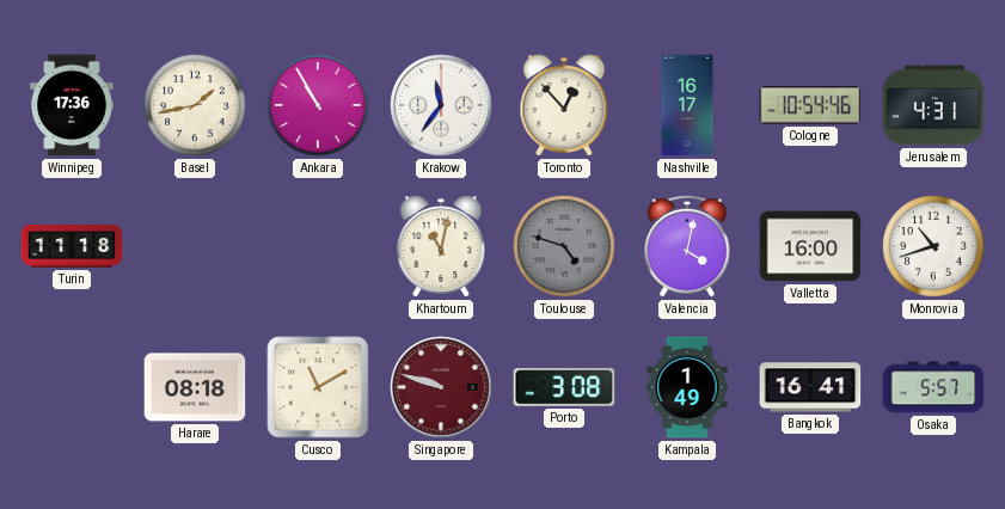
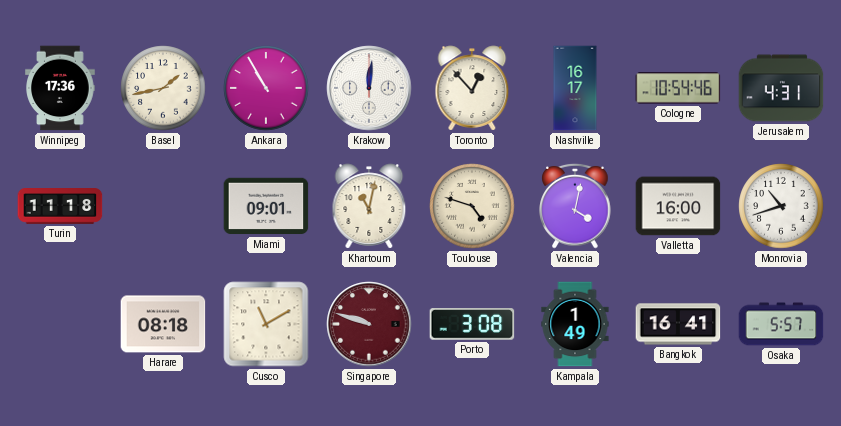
Krakow: 11:36 -> 12:01 (369, 88)
Miami: none -> 09:01 (266, 206)
Toulouse dial: grey -> cream (472, 206)
